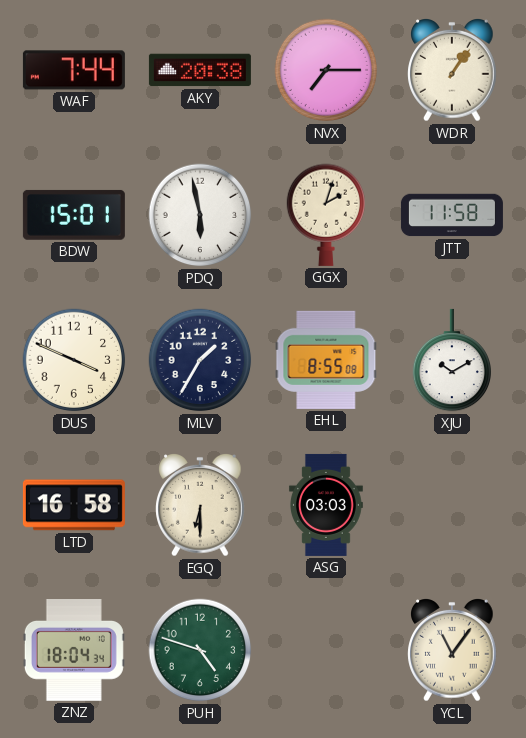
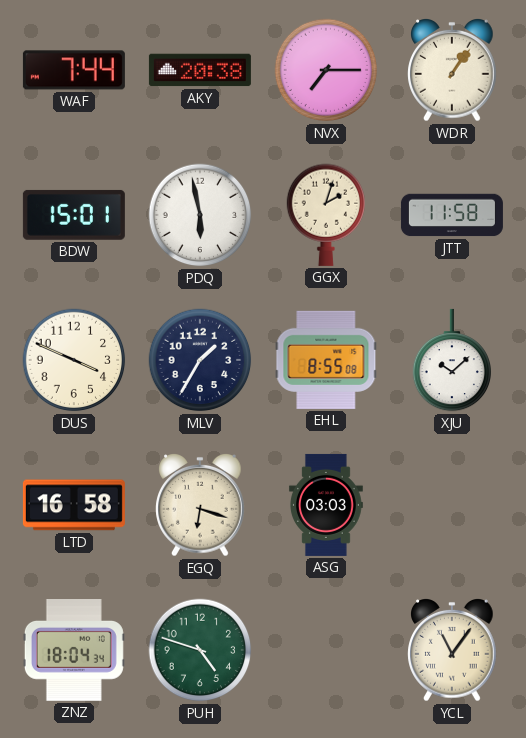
XJU: 10:10 -> 10:08 (452, 360)
EGQ: 6:30 -> 6:18 (200, 506)
